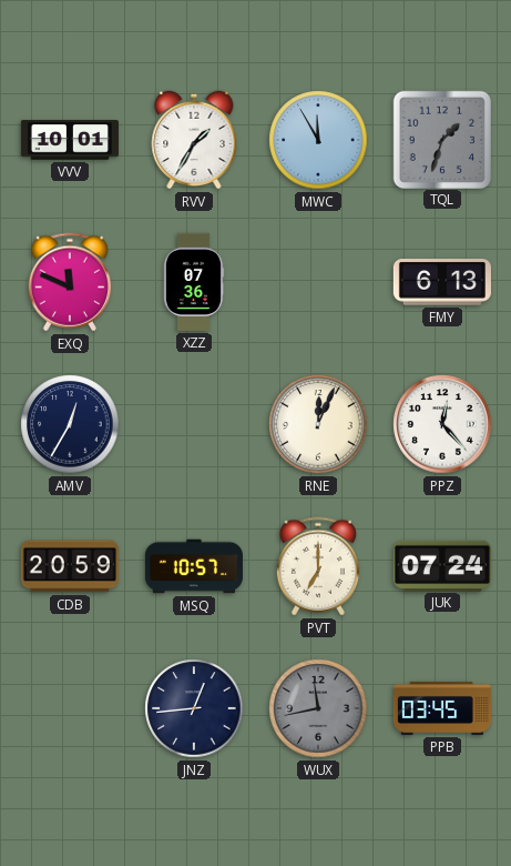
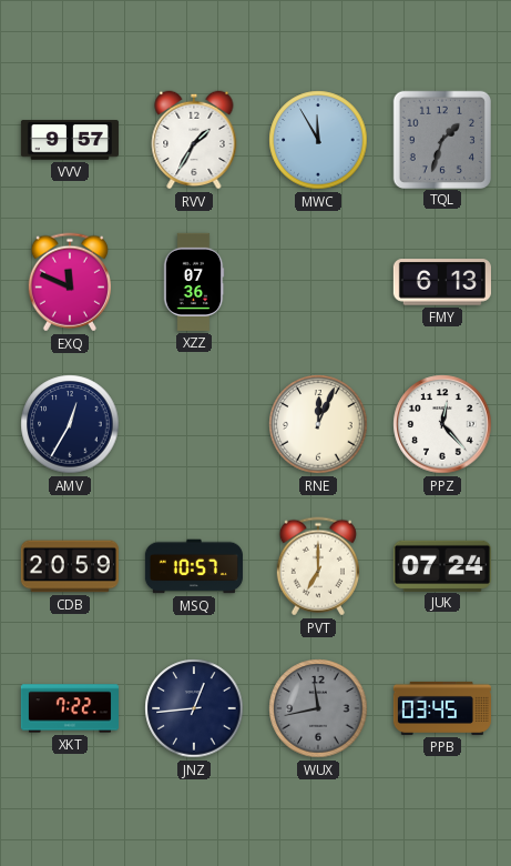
VVV: 10:01 -> 9:57 (70, 140)
XKT: none -> 7:22 (70, 708)
